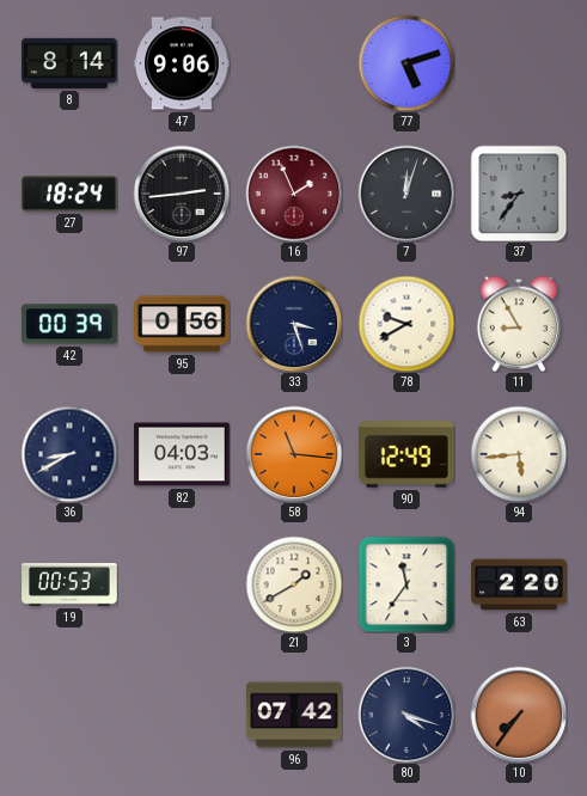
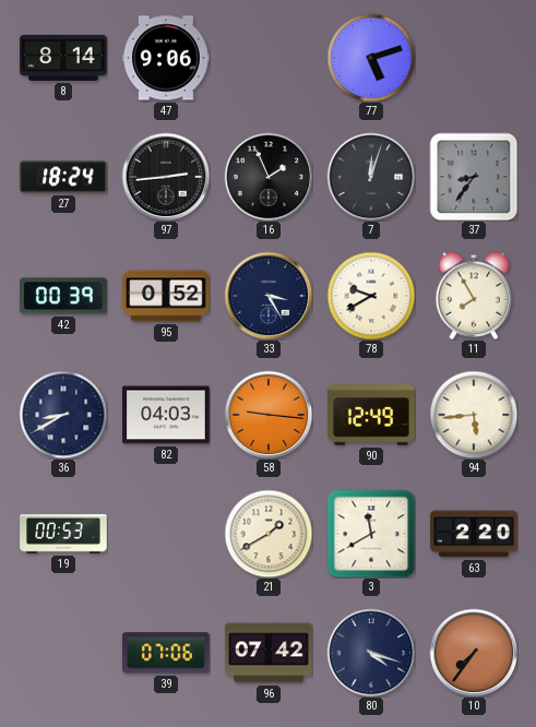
16 dial: burgundy -> black (269, 177)
95: 0:56 -> 0:52 (166, 296)
33: 3:27 -> 3:25 (269, 296)
11: 8:55 -> 7:55 (474, 296)
58: 11:16 -> 9:16 (269, 415)
3: 11:36 -> 11:40 (371, 534)
39: none -> 07:06 (166, 653)
